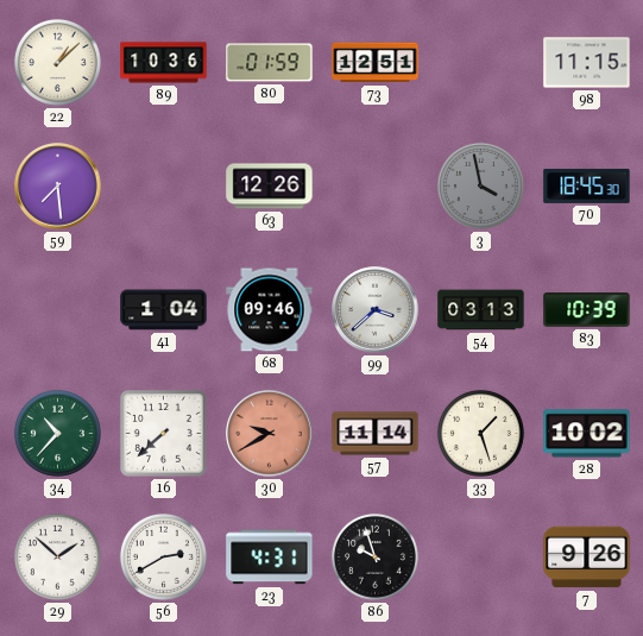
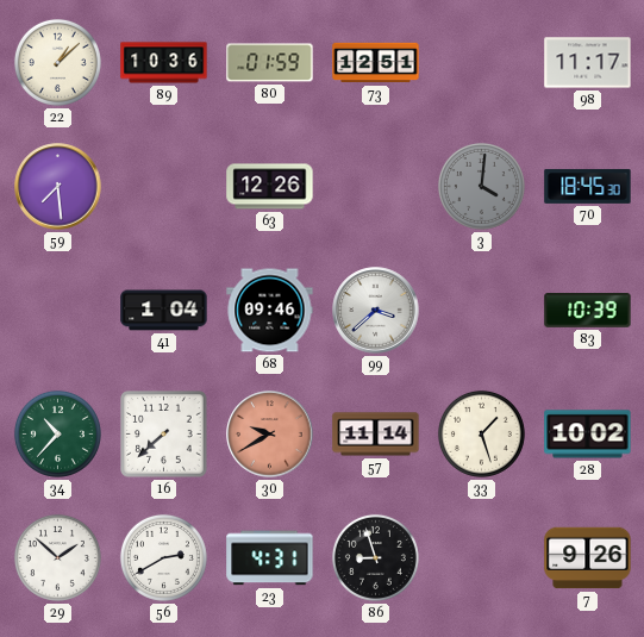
98: 11:15 -> 11:17 (588, 63)
3: 3:58 -> 4:01 (481, 186)
54: 03:13 -> none (481, 310)
86: 9:57 -> 8:57 (375, 557)
